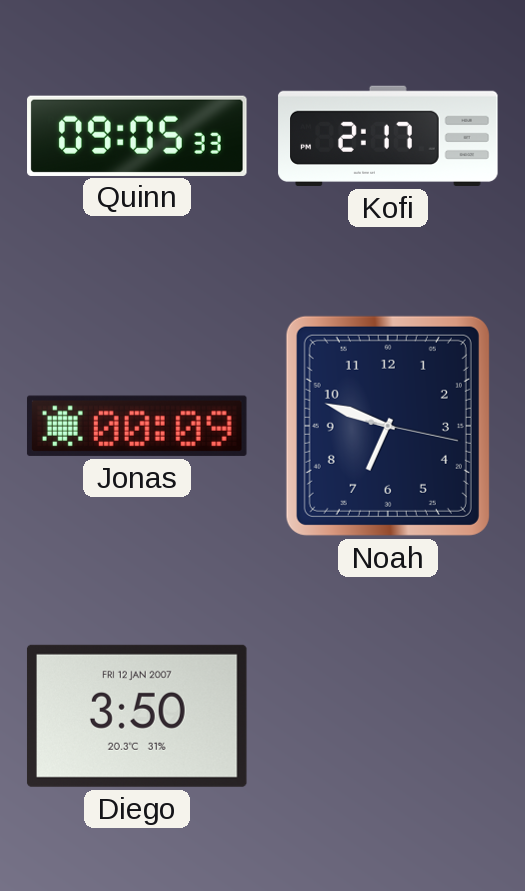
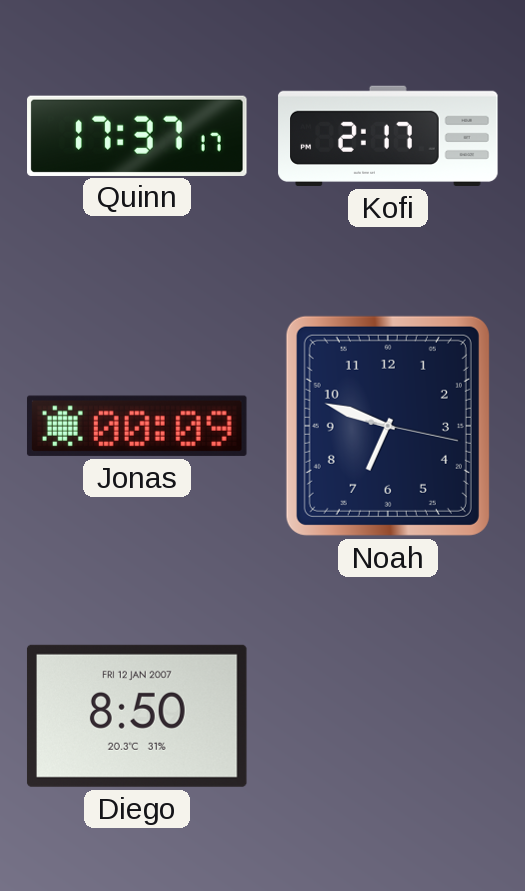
Quinn: 09:05 -> 17:37 (137, 135)
Diego: 3:50 -> 8:50 (137, 716)
